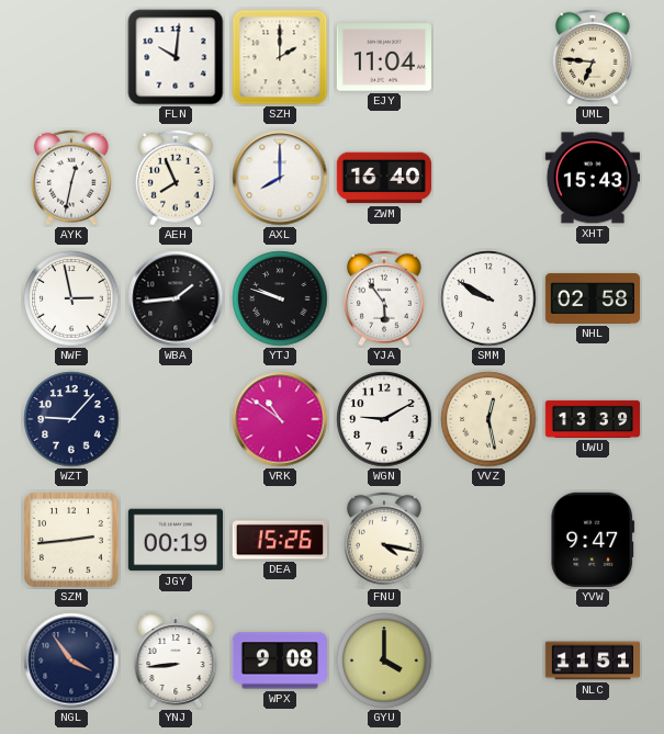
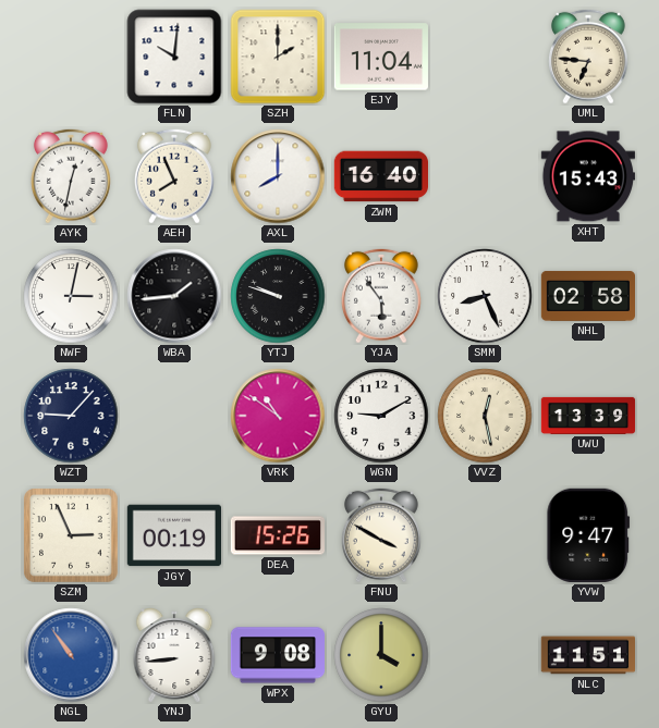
NWF: 2:58 -> 3:02 (71, 296)
SMM: 9:50 -> 8:26 (485, 296)
SZM: 2:44 -> 2:56 (72, 536)
FNU: 4:17 -> 3:50 (381, 535)
NGL: 3:54 -> 10:54 (71, 655)
NGL dial: navy -> blue (71, 655)
